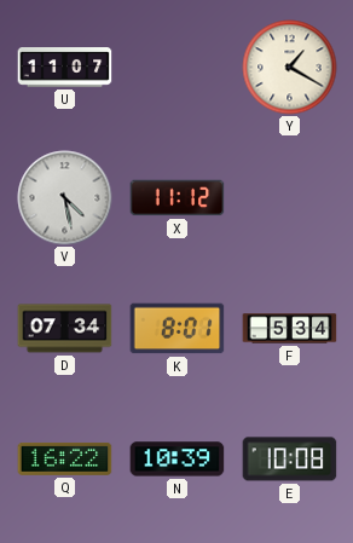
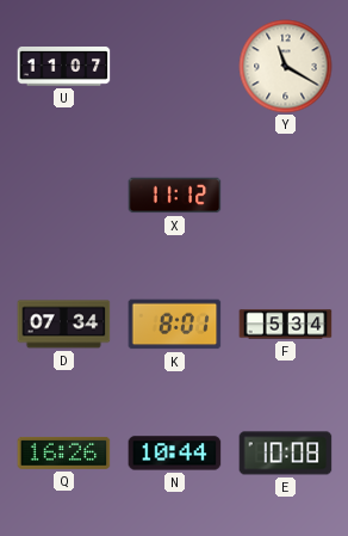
Y: 1:20 -> 11:20 (286, 67)
V: 4:28 -> none (65, 198)
Q: 16:22 -> 16:26 (64, 452)
N: 10:39 -> 10:44 (175, 454)
